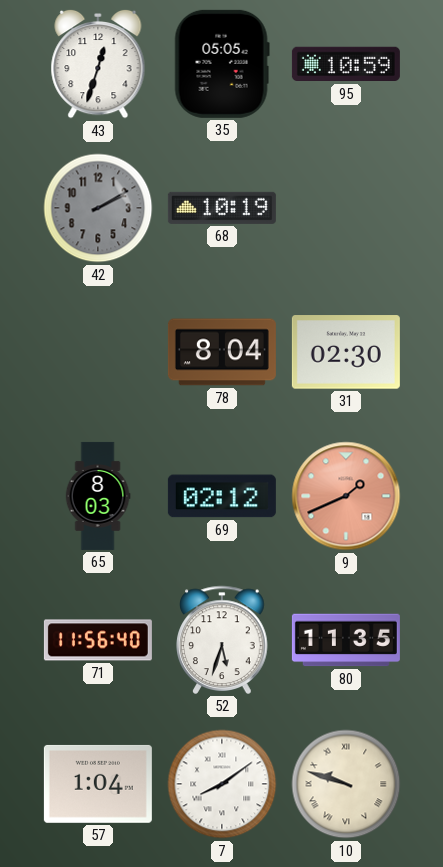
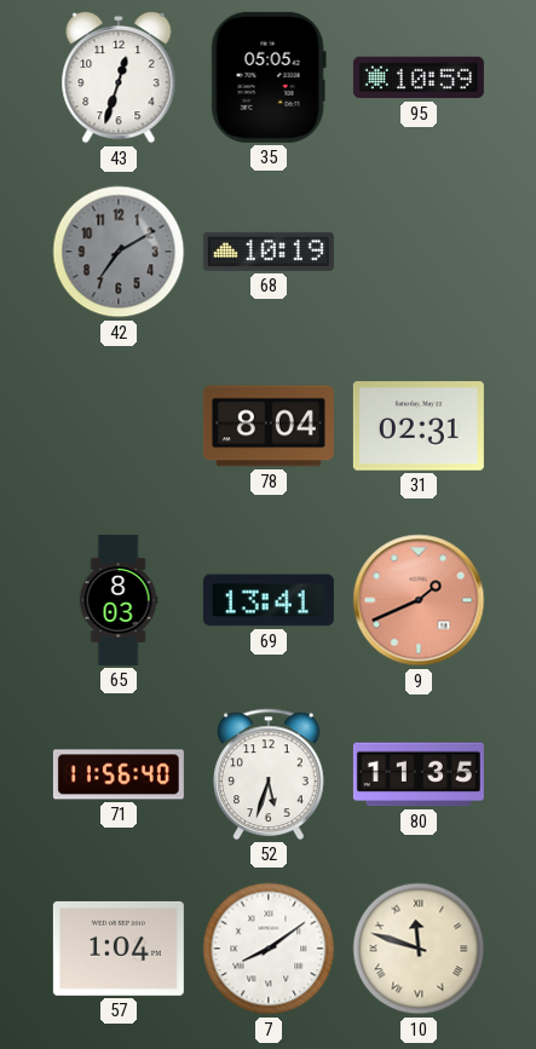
42: 2:10 -> 7:10 (119, 252)
31: 02:30 -> 02:31 (419, 426)
69: 02:12 -> 13:41 (269, 600)
10: 9:48 -> 11:48 (419, 949)
